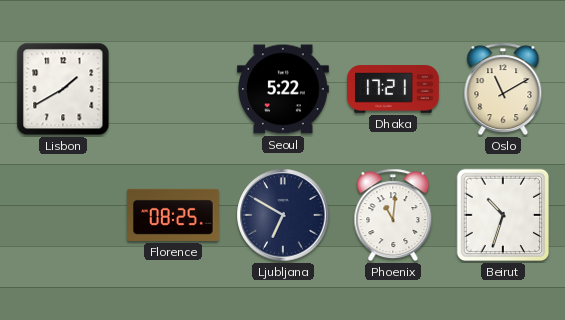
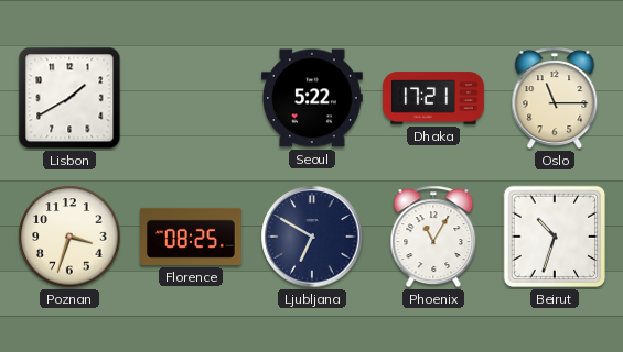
Oslo: 11:10 -> 11:15 (555, 98)
Poznan: none -> 3:33 (69, 237)
Phoenix: 11:01 -> 11:05 (433, 237)
